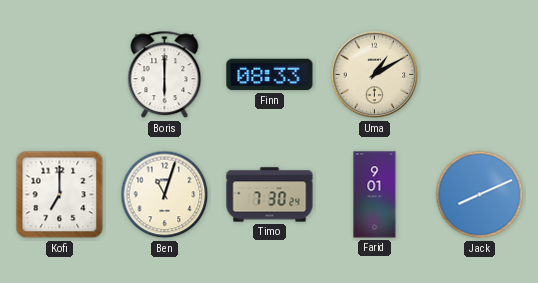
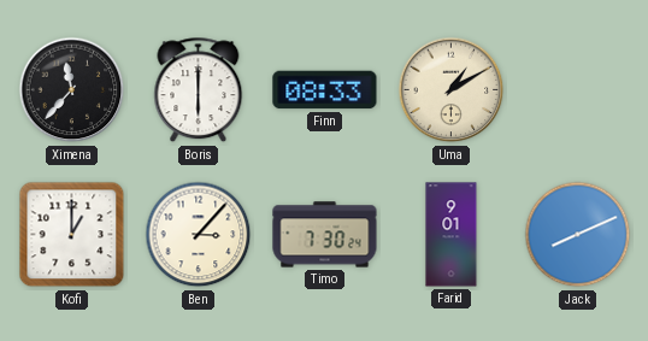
Ximena: none -> 11:37 (72, 90)
Kofi: 7:00 -> 1:00 (72, 235)
Ben: 11:03 -> 3:07 (199, 235)
